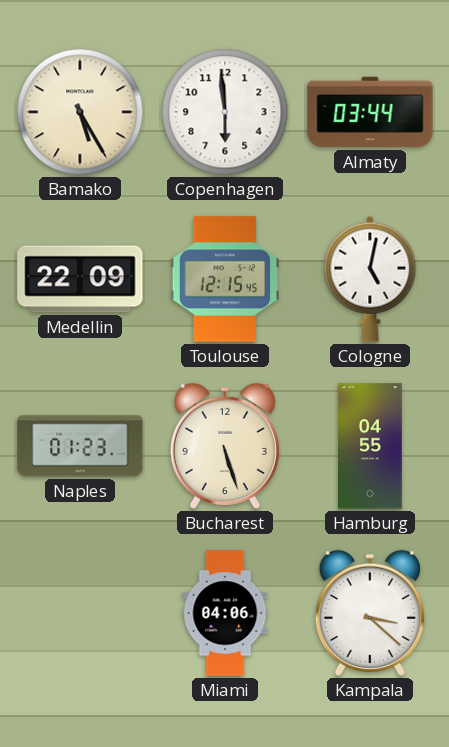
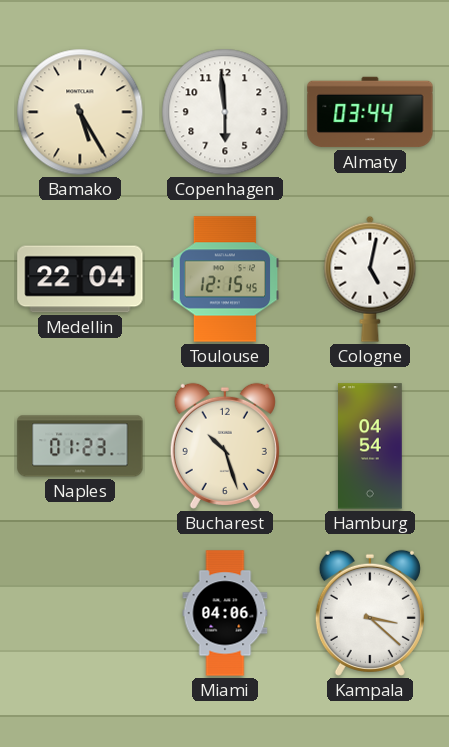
Medellin: 22:09 -> 22:04 (80, 279)
Bucharest: 5:27 -> 10:27 (225, 446)
Hamburg: 04:55 -> 04:54 (370, 446)
